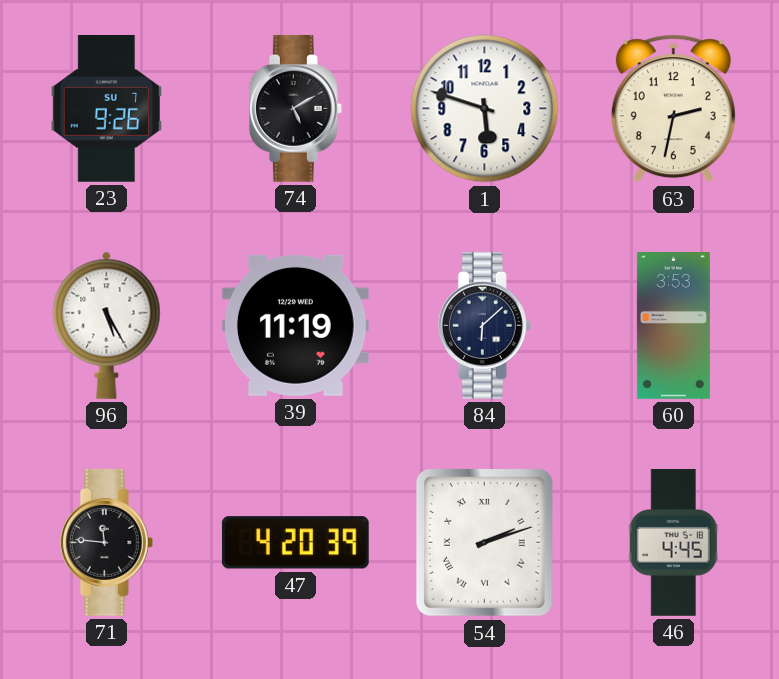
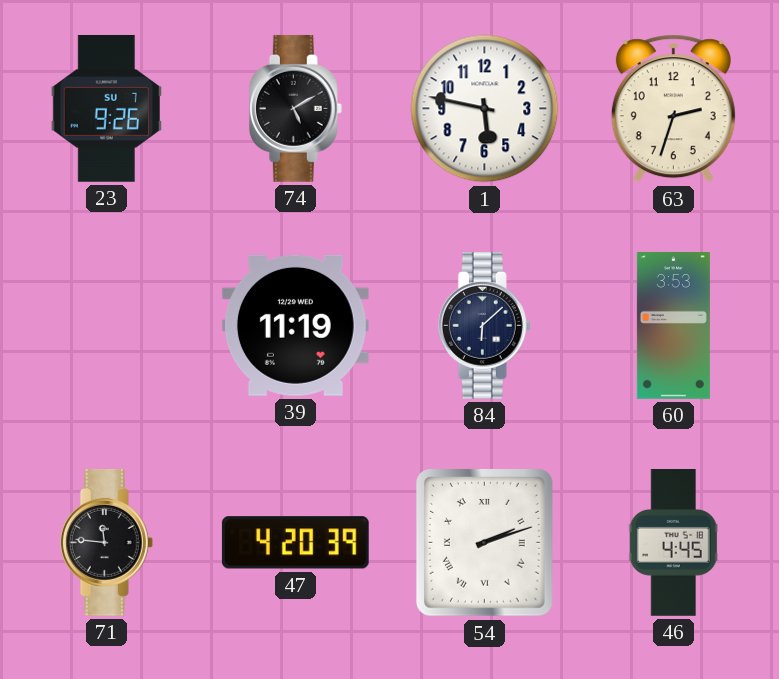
1: 5:48 -> 5:47 (485, 109)
63: 2:32 -> 2:33 (673, 109)
96: 5:25 -> none (107, 325)
